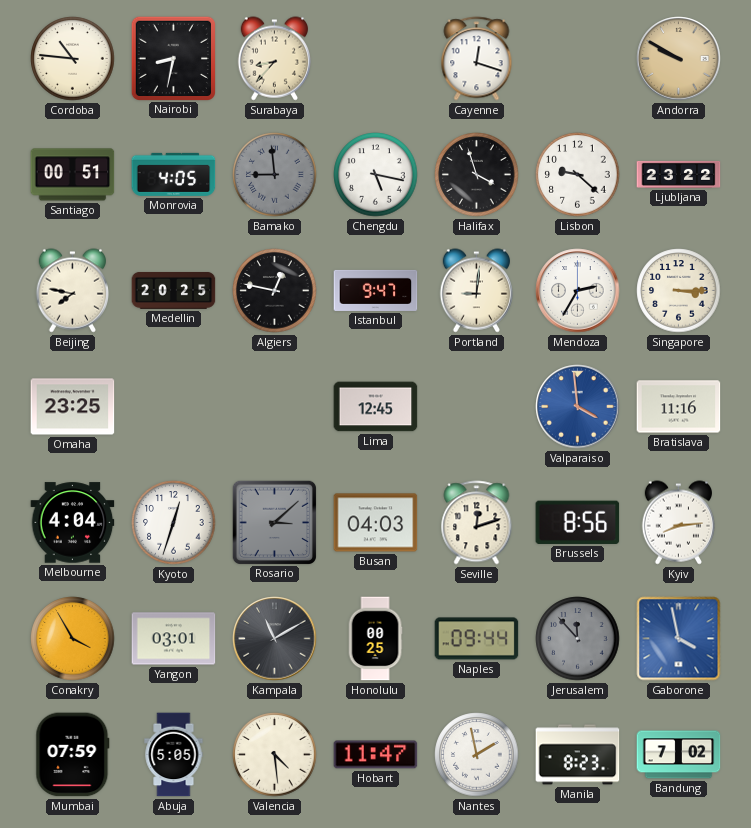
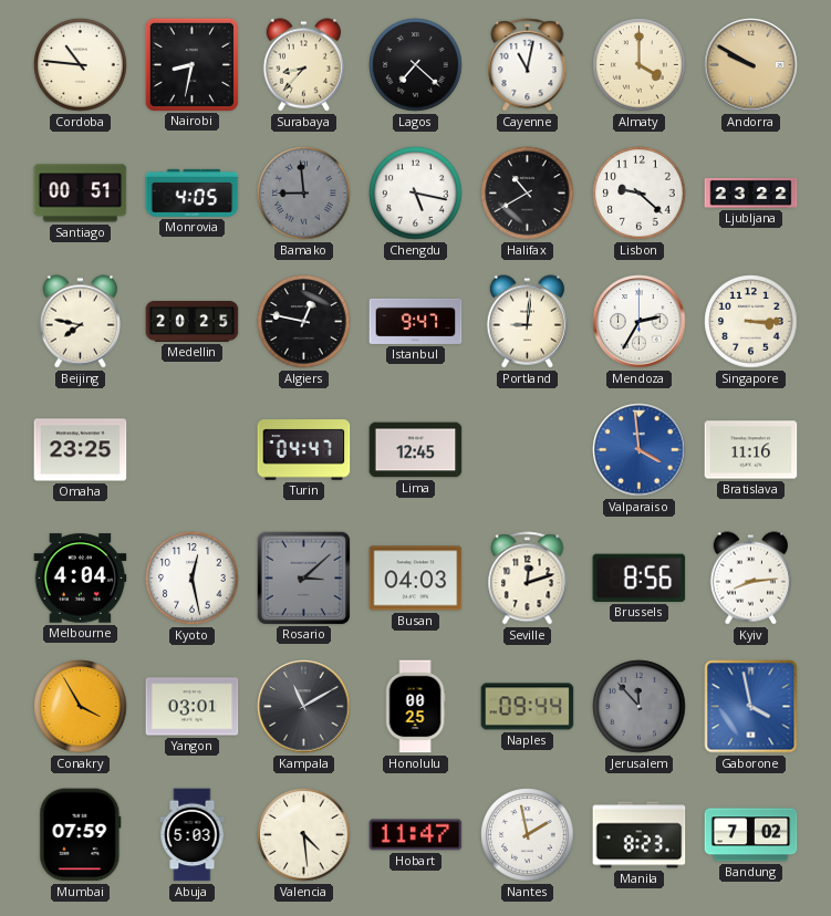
Lagos: none -> 7:22 (416, 65)
Cayenne: 12:18 -> 11:02 (528, 65)
Almaty: none -> 4:00 (640, 65)
Halifax: 3:57 -> 10:40 (528, 194)
Turin: none -> 04:47 (304, 450)
Kyoto: 12:33 -> 12:28 (193, 579)
Abuja: 5:05 -> 5:03 (193, 835)
